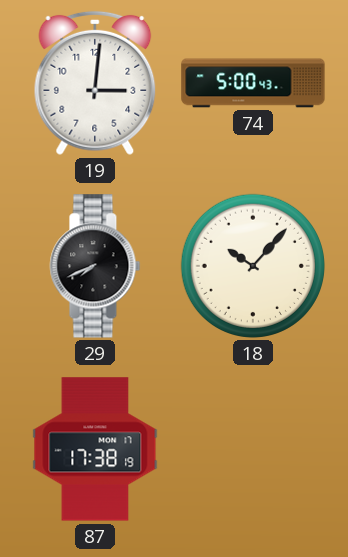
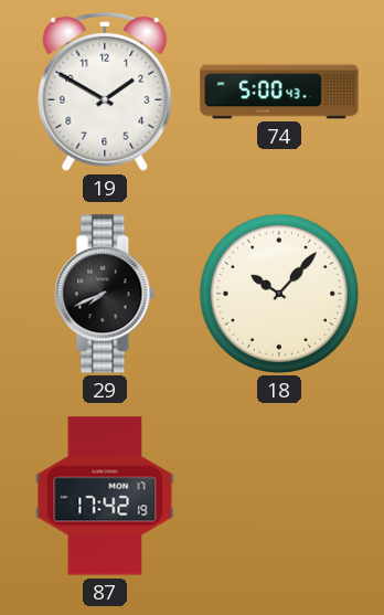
19: 3:01 -> 1:50 (105, 92)
87: 17:38 -> 17:42 (105, 496)
